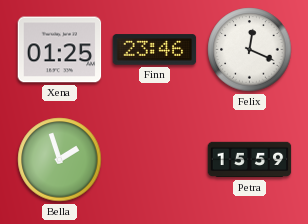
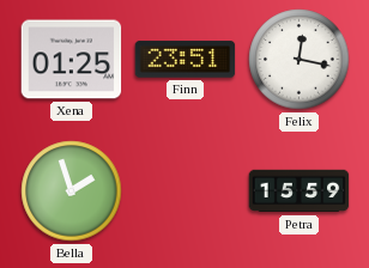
Finn: 23:46 -> 23:51 (186, 60)
Felix: 12:19 -> 12:17 (300, 60)
